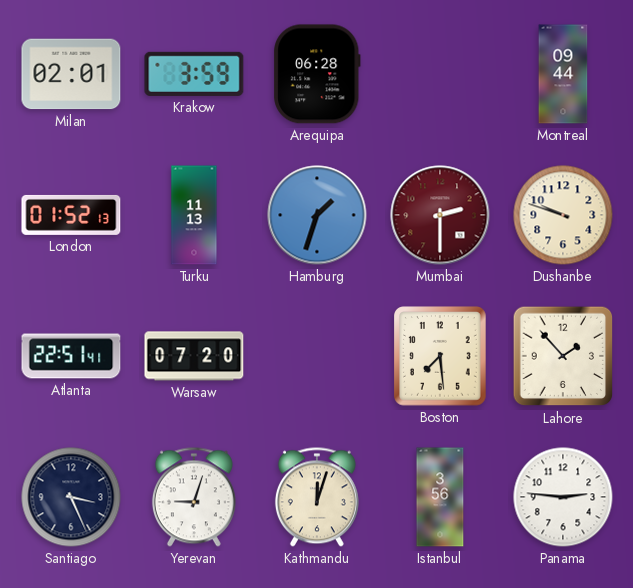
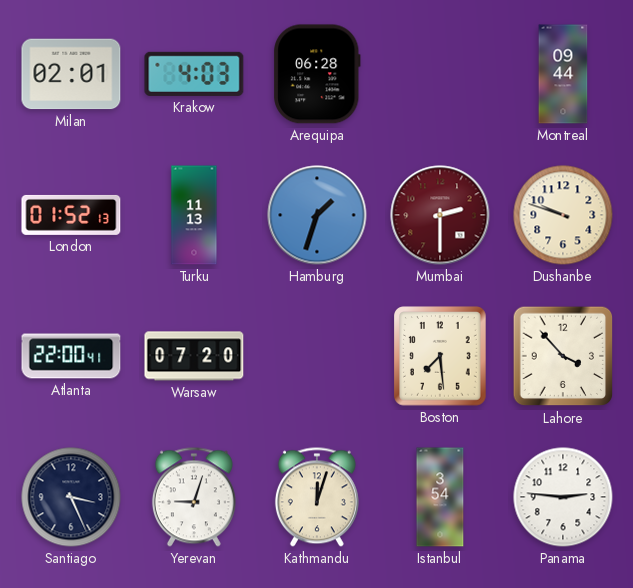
Krakow: 3:59 -> 4:03 (194, 74)
Atlanta: 22:51 -> 22:00 (71, 356)
Lahore: 1:53 -> 3:53 (563, 356)
Istanbul: 3:56 -> 3:54 (440, 497)
